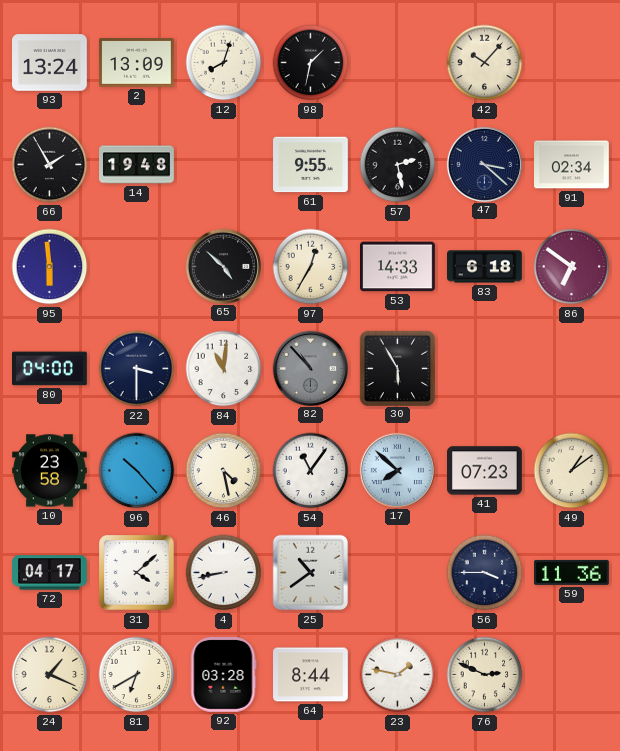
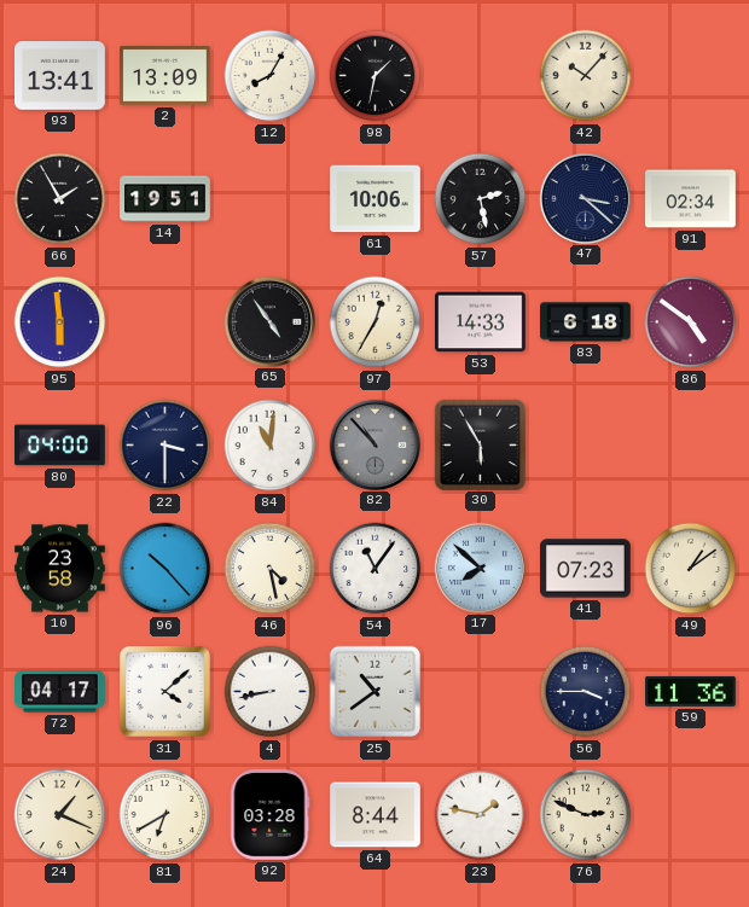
93: 13:24 -> 13:41 (60, 76)
12: 8:03 -> 8:05 (271, 76)
14: 19:48 -> 19:51 (166, 199)
61: 9:55 -> 10:06 (376, 199)
65: 4:52 -> 4:54 (269, 321)
86: 6:51 -> 4:51 (691, 322)
